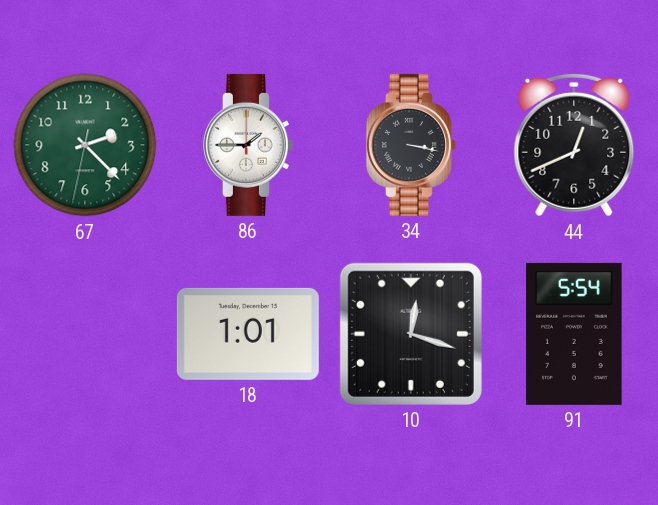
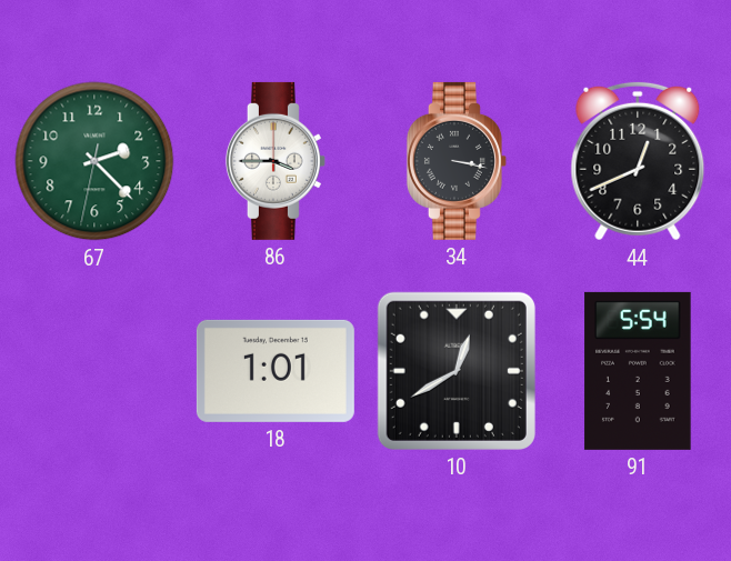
86: 1:45 -> 3:45 (276, 161)
10: 12:18 -> 12:40 (457, 371)
